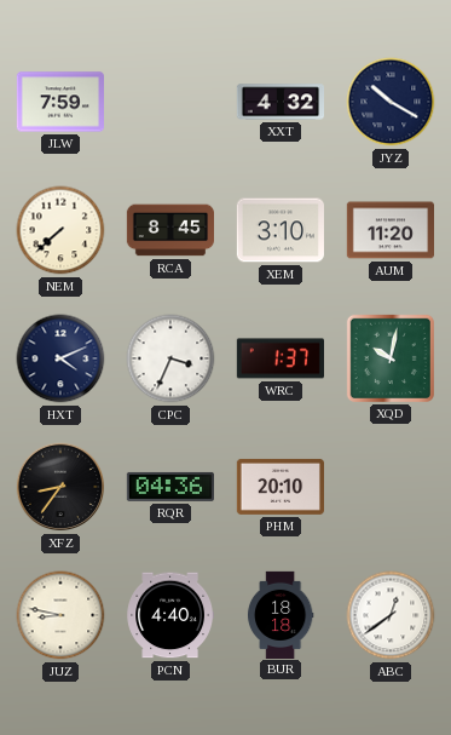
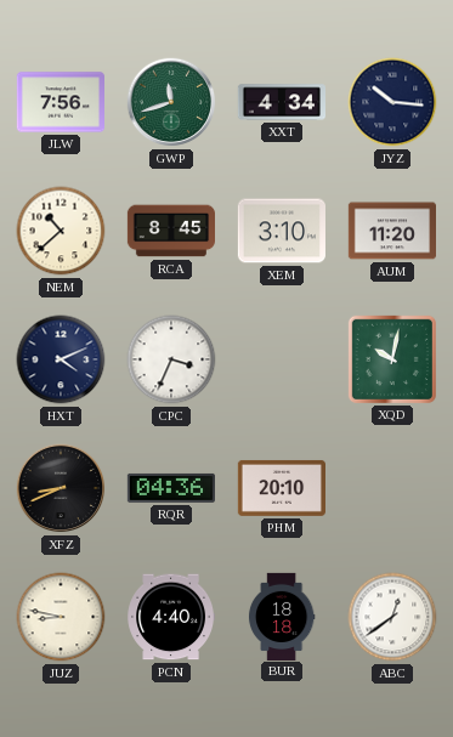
JLW: 7:59 -> 7:56 (60, 102)
GWP: none -> 11:42 (171, 102)
XXT: 4:32 -> 4:34 (281, 102)
JYZ: 10:20 -> 10:16 (392, 102)
NEM: 7:38 -> 10:38 (61, 231)
WRC: 1:37 -> none (279, 358)
XFZ: 8:36 -> 8:41 (61, 488)
